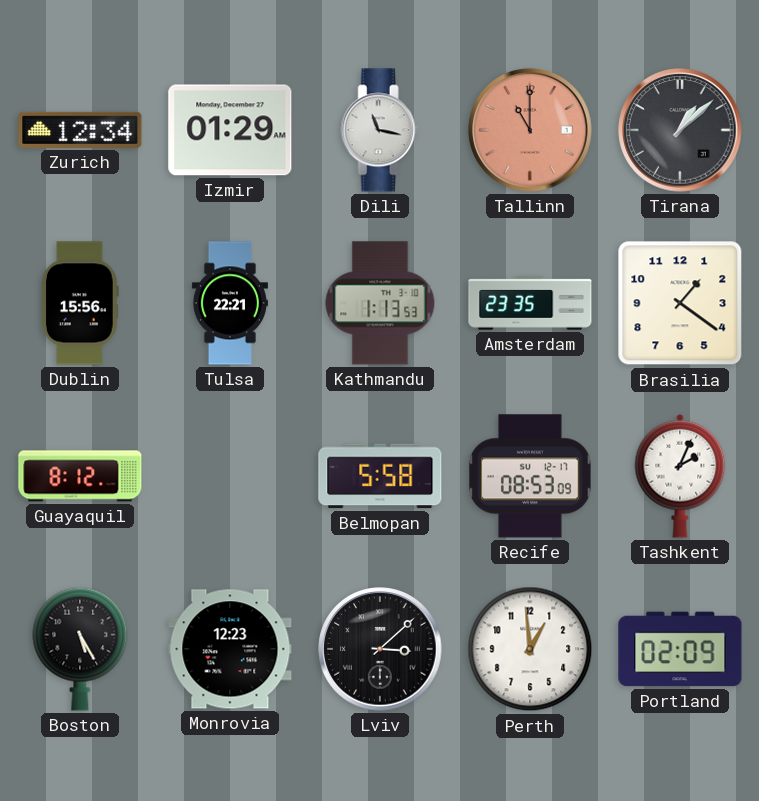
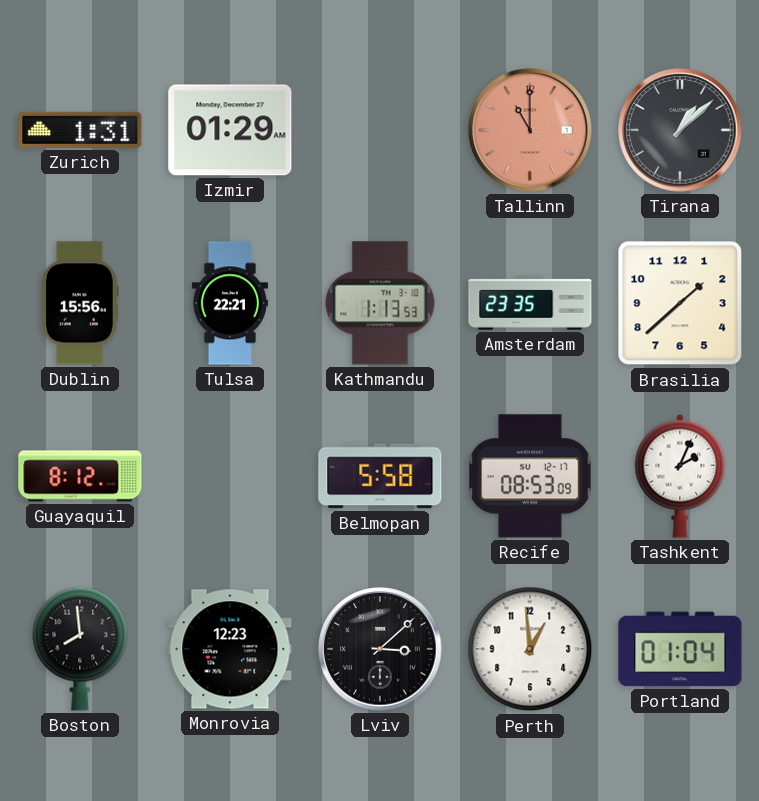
Zurich: 12:34 -> 1:31 (80, 130)
Dili: 11:17 -> none (380, 130)
Brasilia: 1:21 -> 1:38 (680, 303)
Boston: 5:25 -> 7:59 (80, 649)
Portland: 02:09 -> 01:04 (680, 649)
